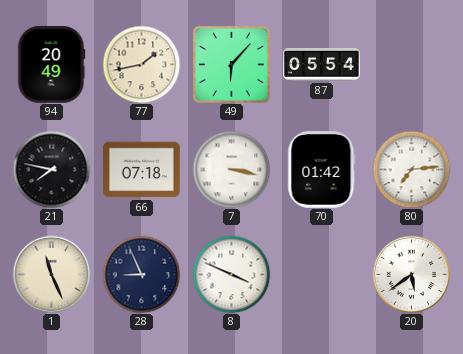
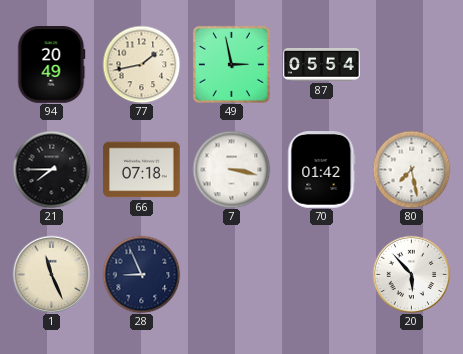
49: 6:07 -> 2:58 (231, 64)
21: 7:47 -> 7:45 (51, 169)
80: 7:14 -> 7:28 (411, 169)
8: 3:49 -> none (231, 274)
20: 5:39 -> 5:53 (411, 274)
